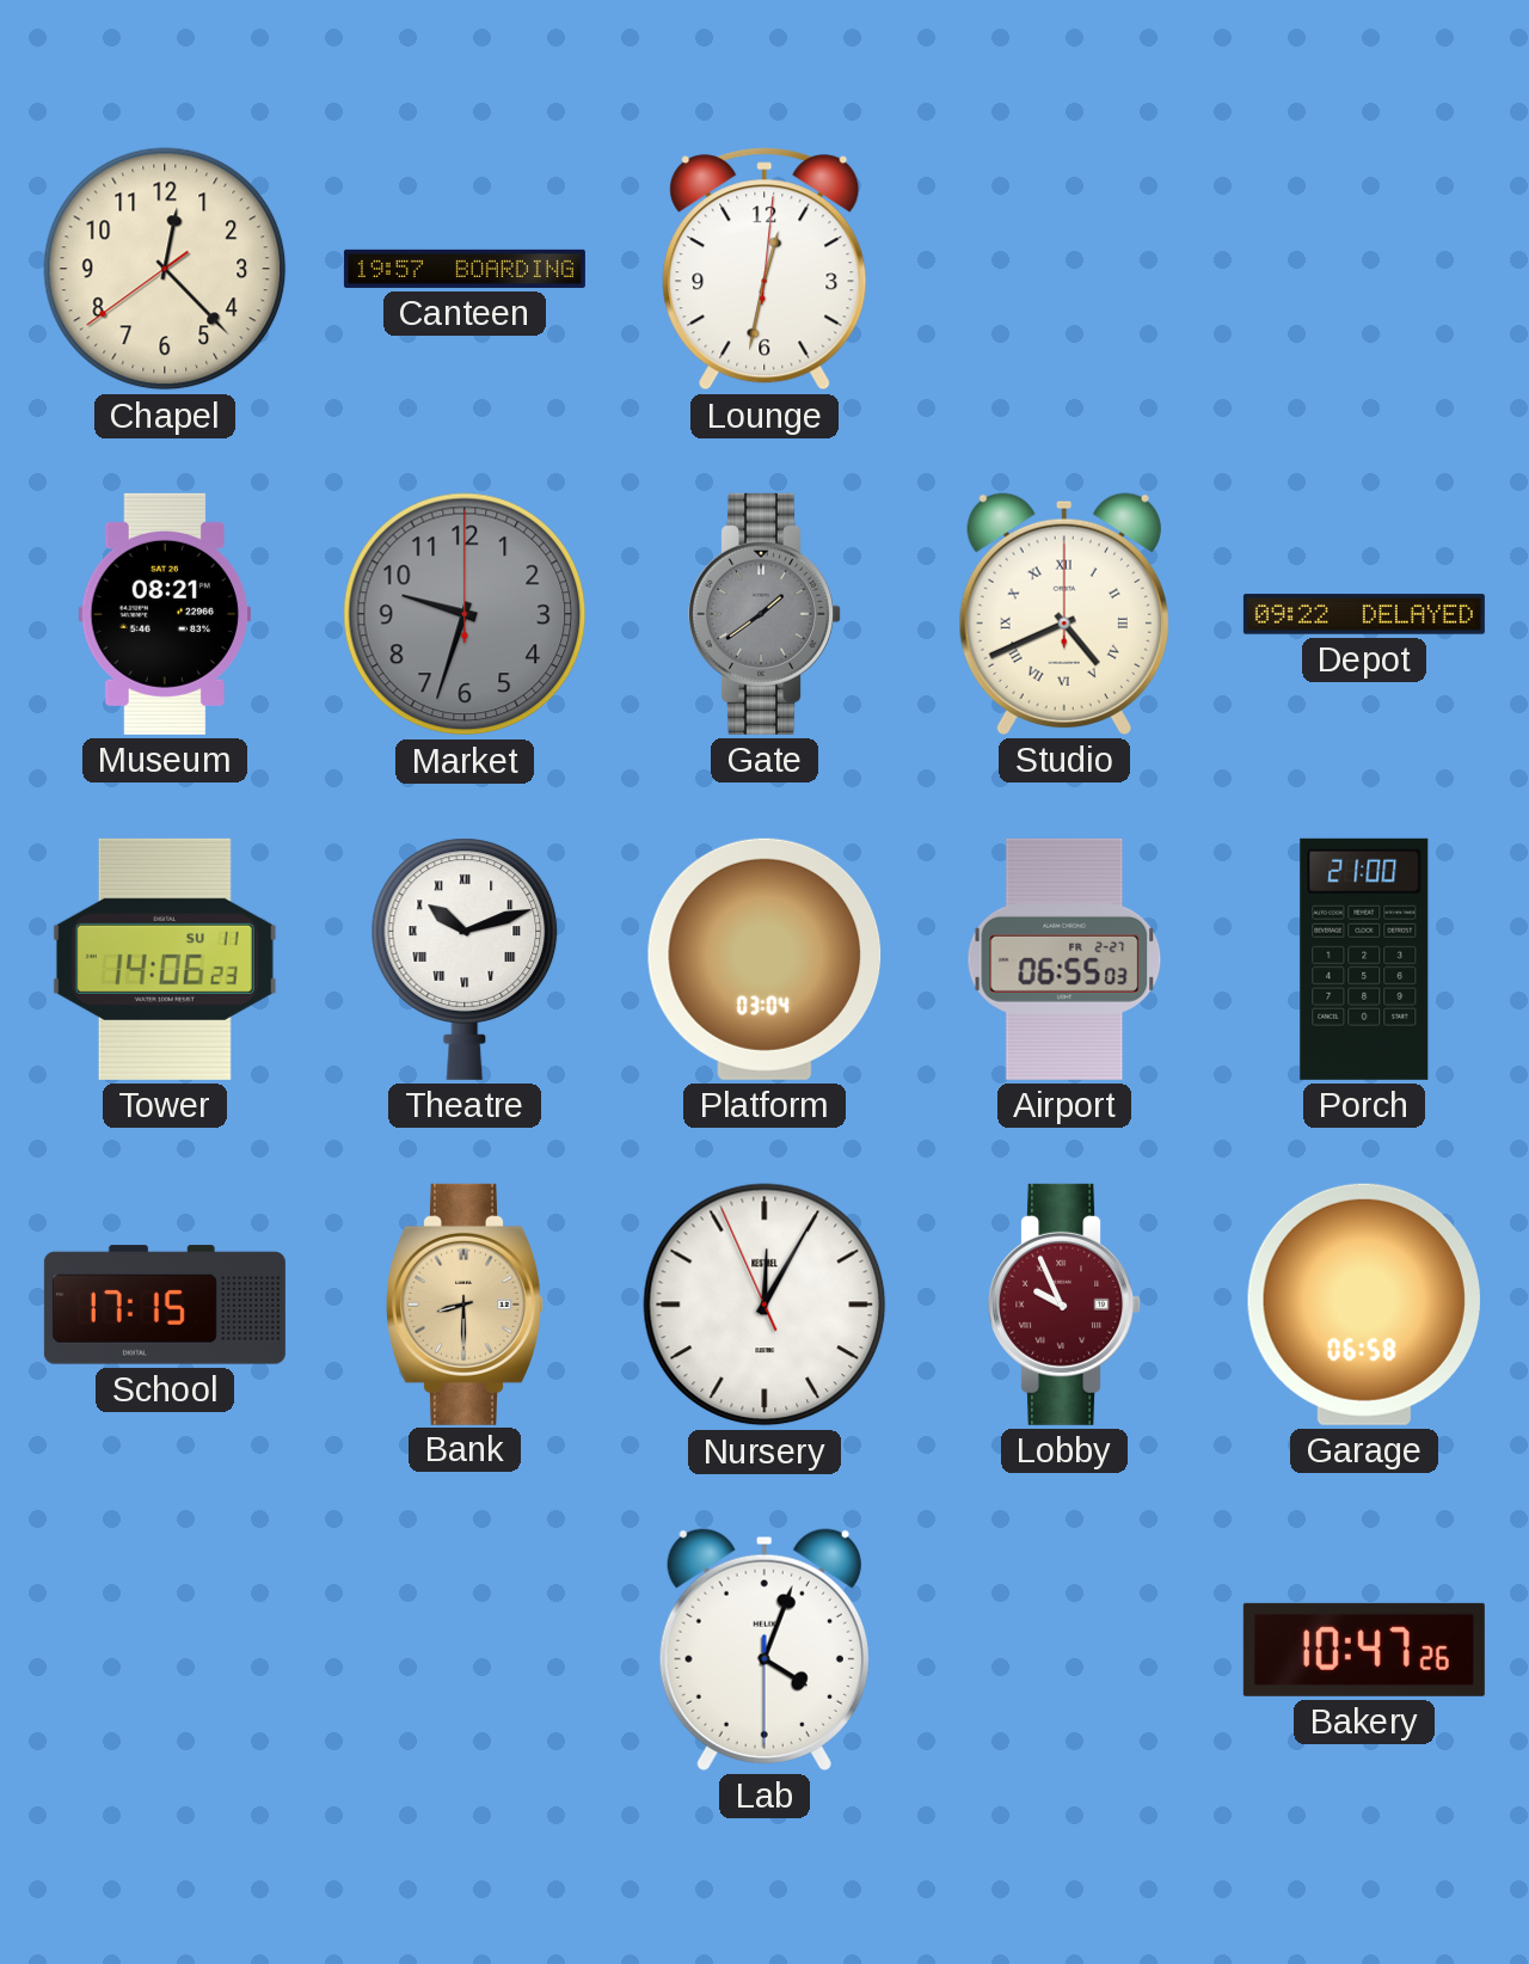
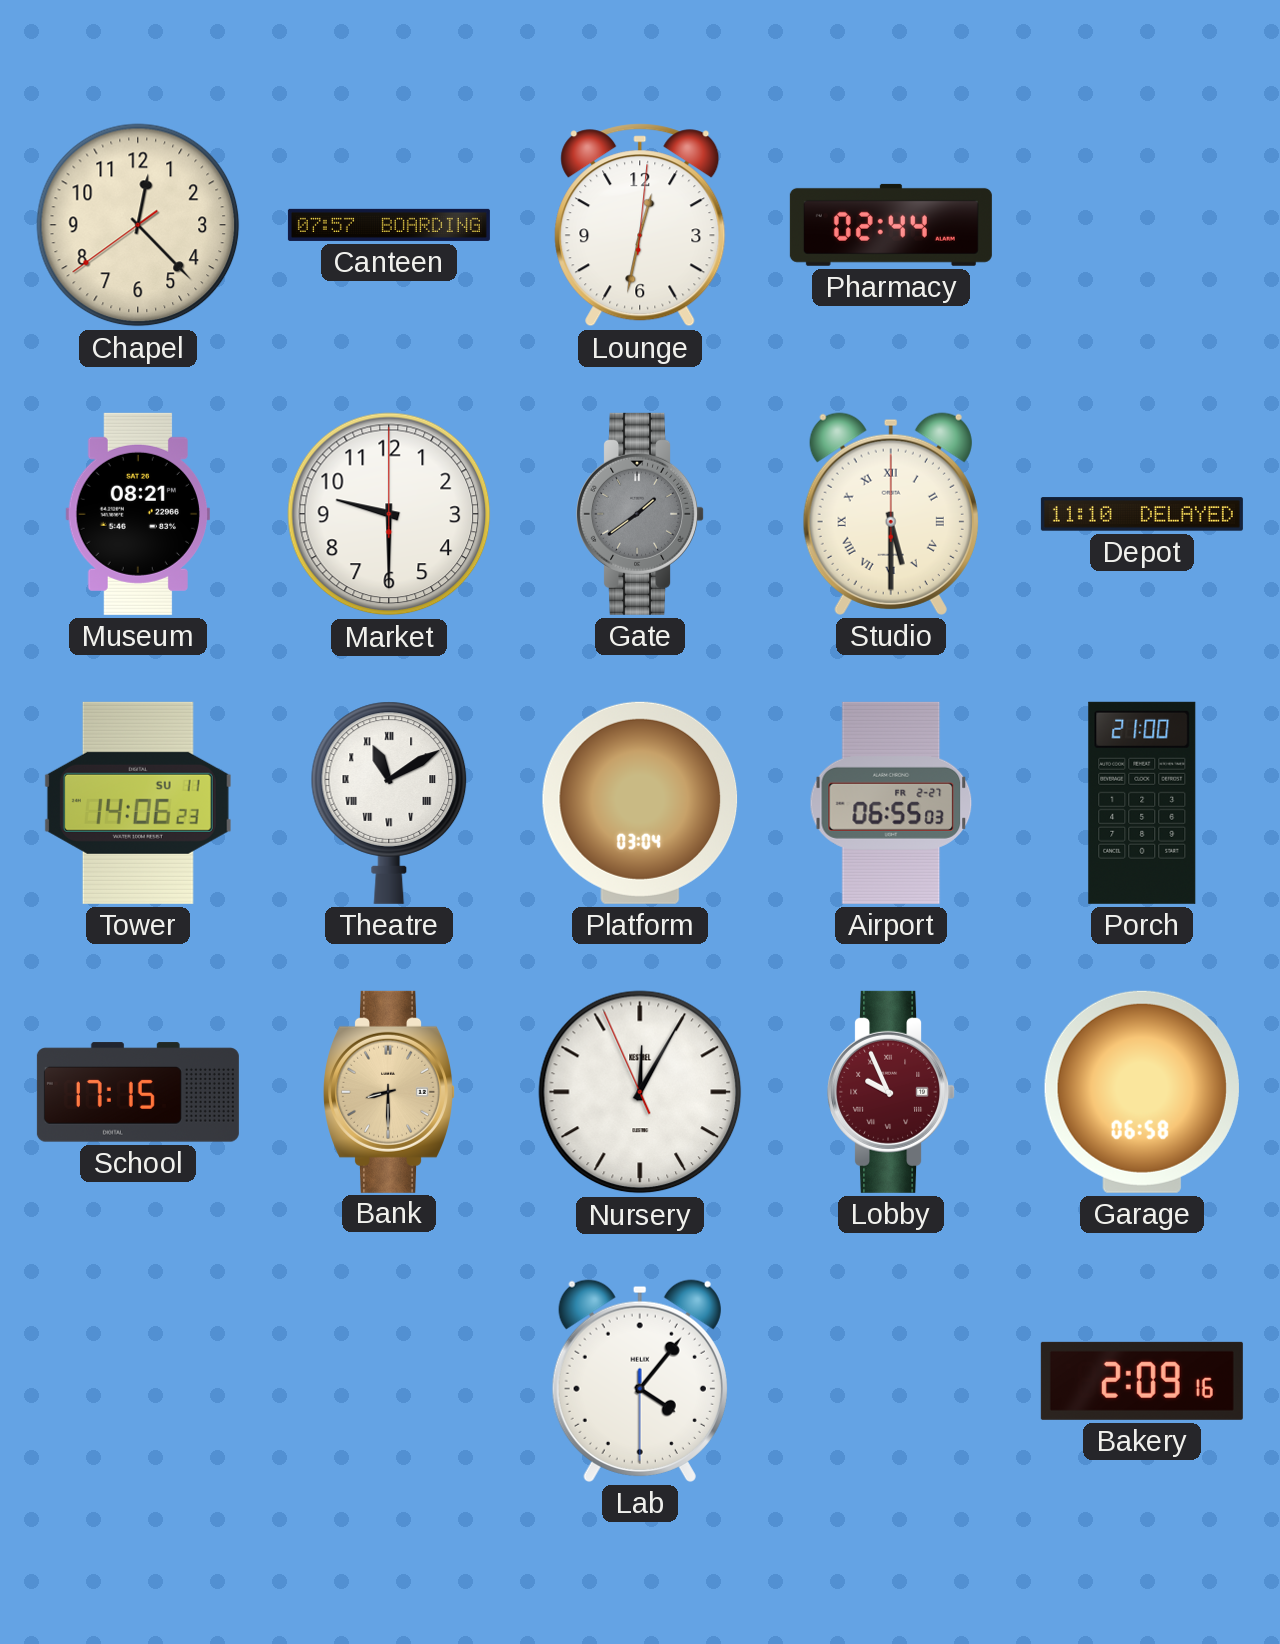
Canteen: 19:57 -> 07:57 (389, 225)
Pharmacy: none -> 02:44 (891, 225)
Market: 9:33 -> 9:30 (389, 514)
Market dial: grey -> white (389, 514)
Studio: 4:41 -> 5:30 (891, 514)
Depot: 09:22 -> 11:10 (1142, 514)
Theatre: 10:12 -> 11:10 (389, 803)
Lab: 4:03 -> 4:06 (640, 1381)
Bakery: 10:47 -> 2:09 (1142, 1381)
